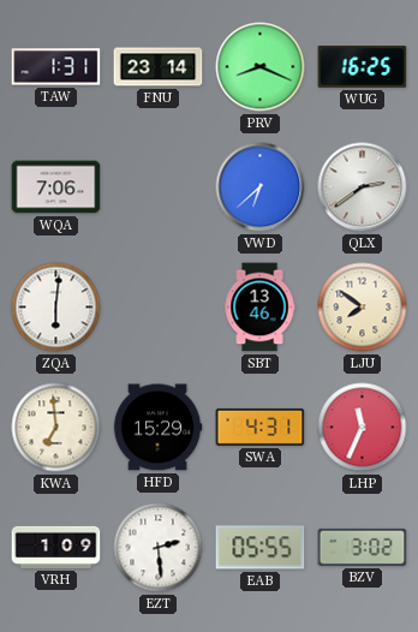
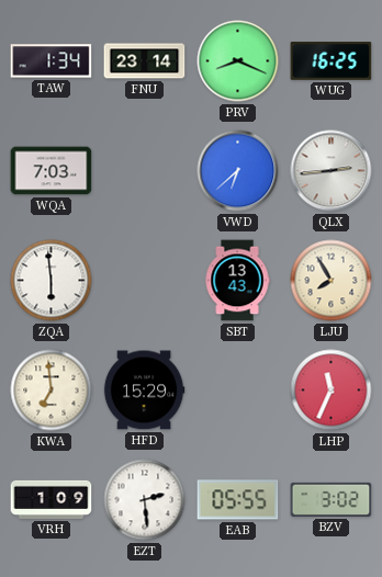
TAW: 1:31 -> 1:34 (52, 61)
WQA: 7:06 -> 7:03 (52, 171)
QLX: 2:39 -> 2:44 (332, 171)
ZQA: 6:01 -> 5:59 (52, 281)
SBT: 13:46 -> 13:43 (237, 281)
LJU: 7:51 -> 7:55 (332, 281)
SWA: 4:31 -> none (261, 427)
